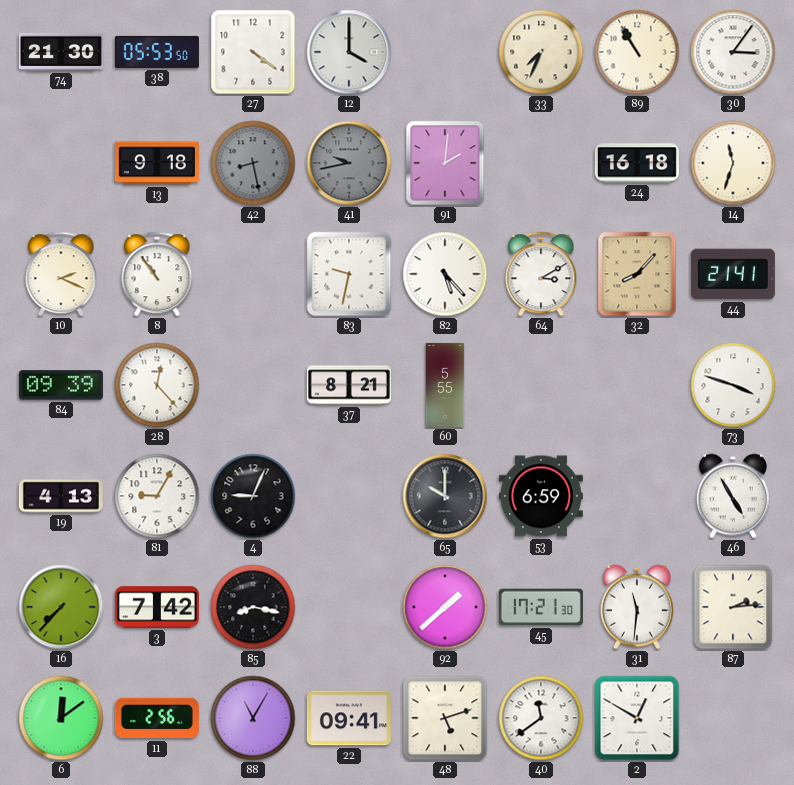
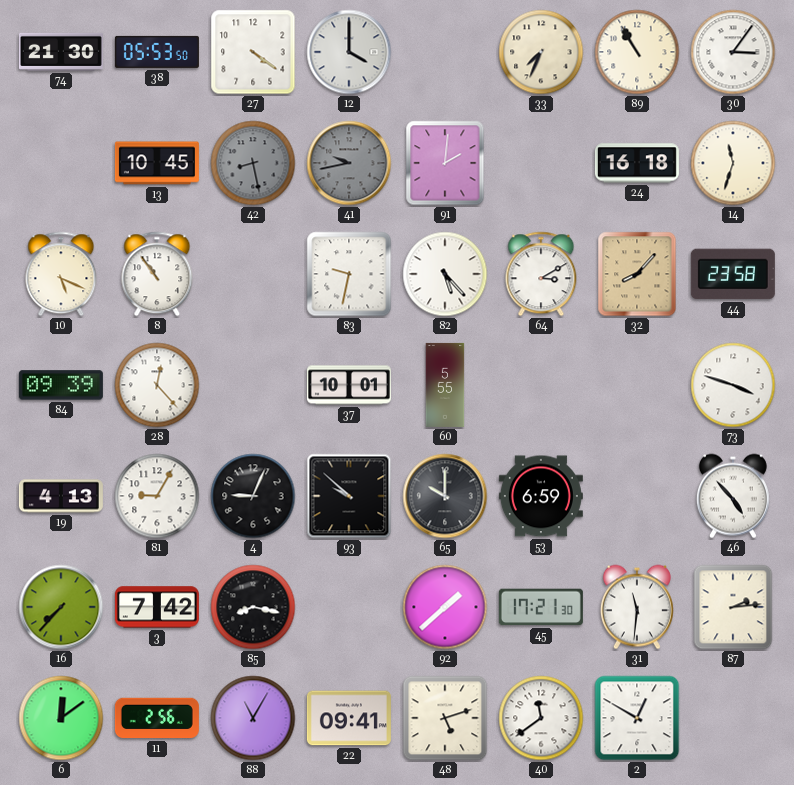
13: 9:18 -> 10:45 (157, 163)
10: 2:19 -> 5:19 (61, 274)
44: 21:41 -> 23:58 (733, 274)
37: 8:21 -> 10:01 (349, 385)
93: none -> 9:52 (349, 496)
46: 4:55 -> 4:53 (733, 496)
